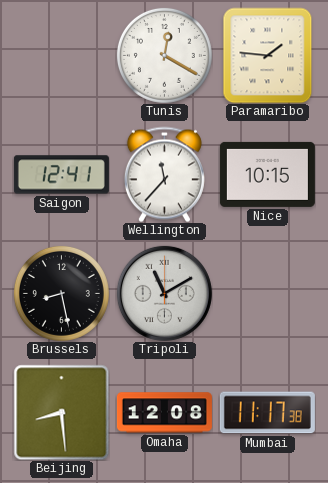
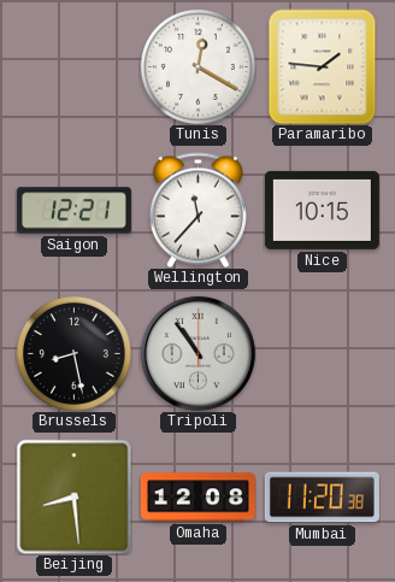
Saigon: 12:41 -> 12:21 (73, 211)
Tripoli: 11:10 -> 10:54 (197, 353)
Mumbai: 11:17 -> 11:20 (322, 498)
